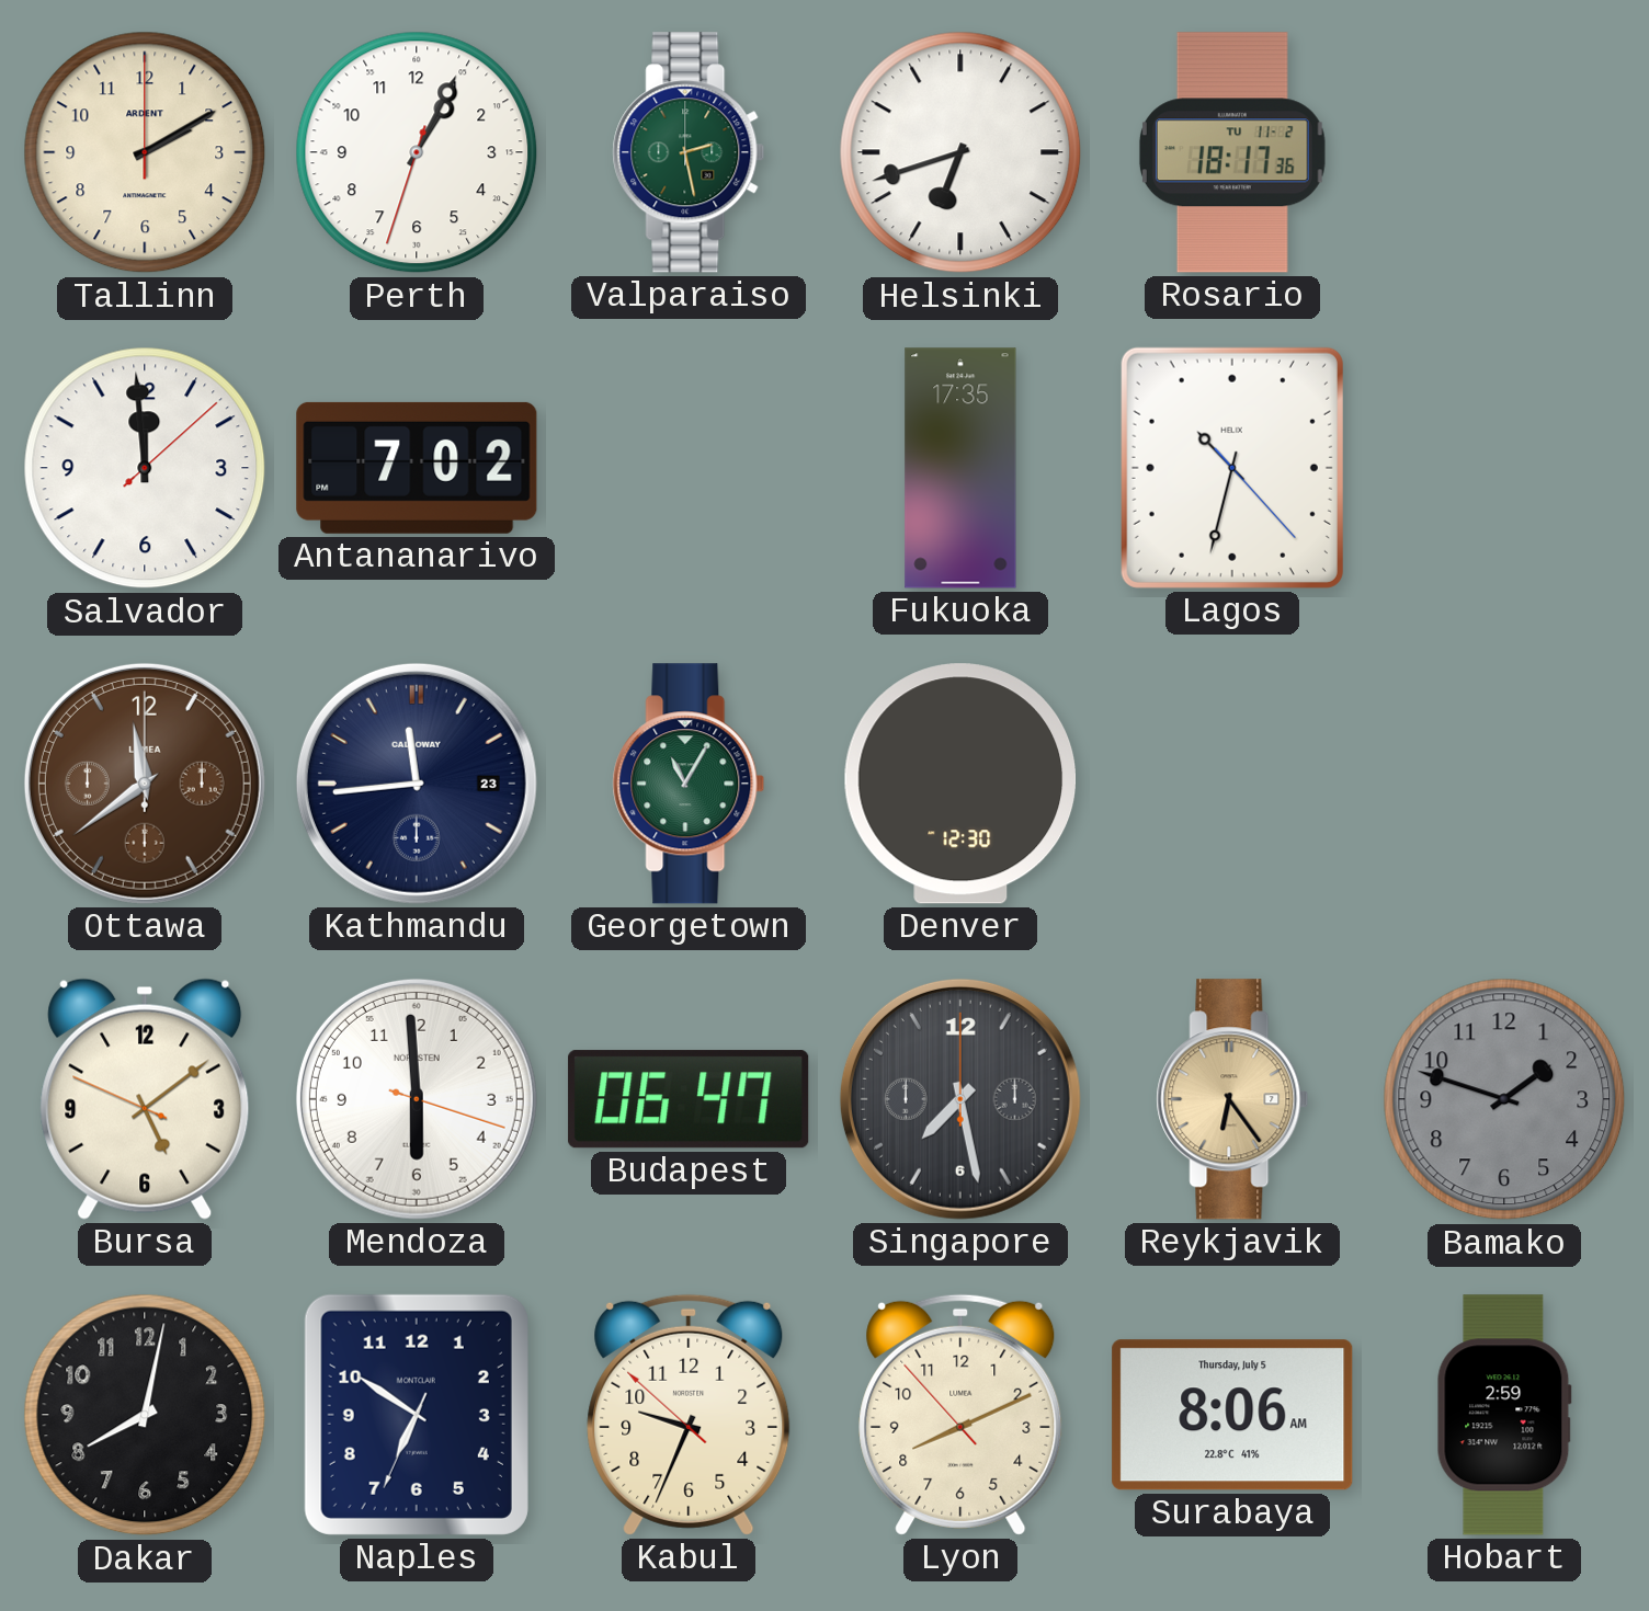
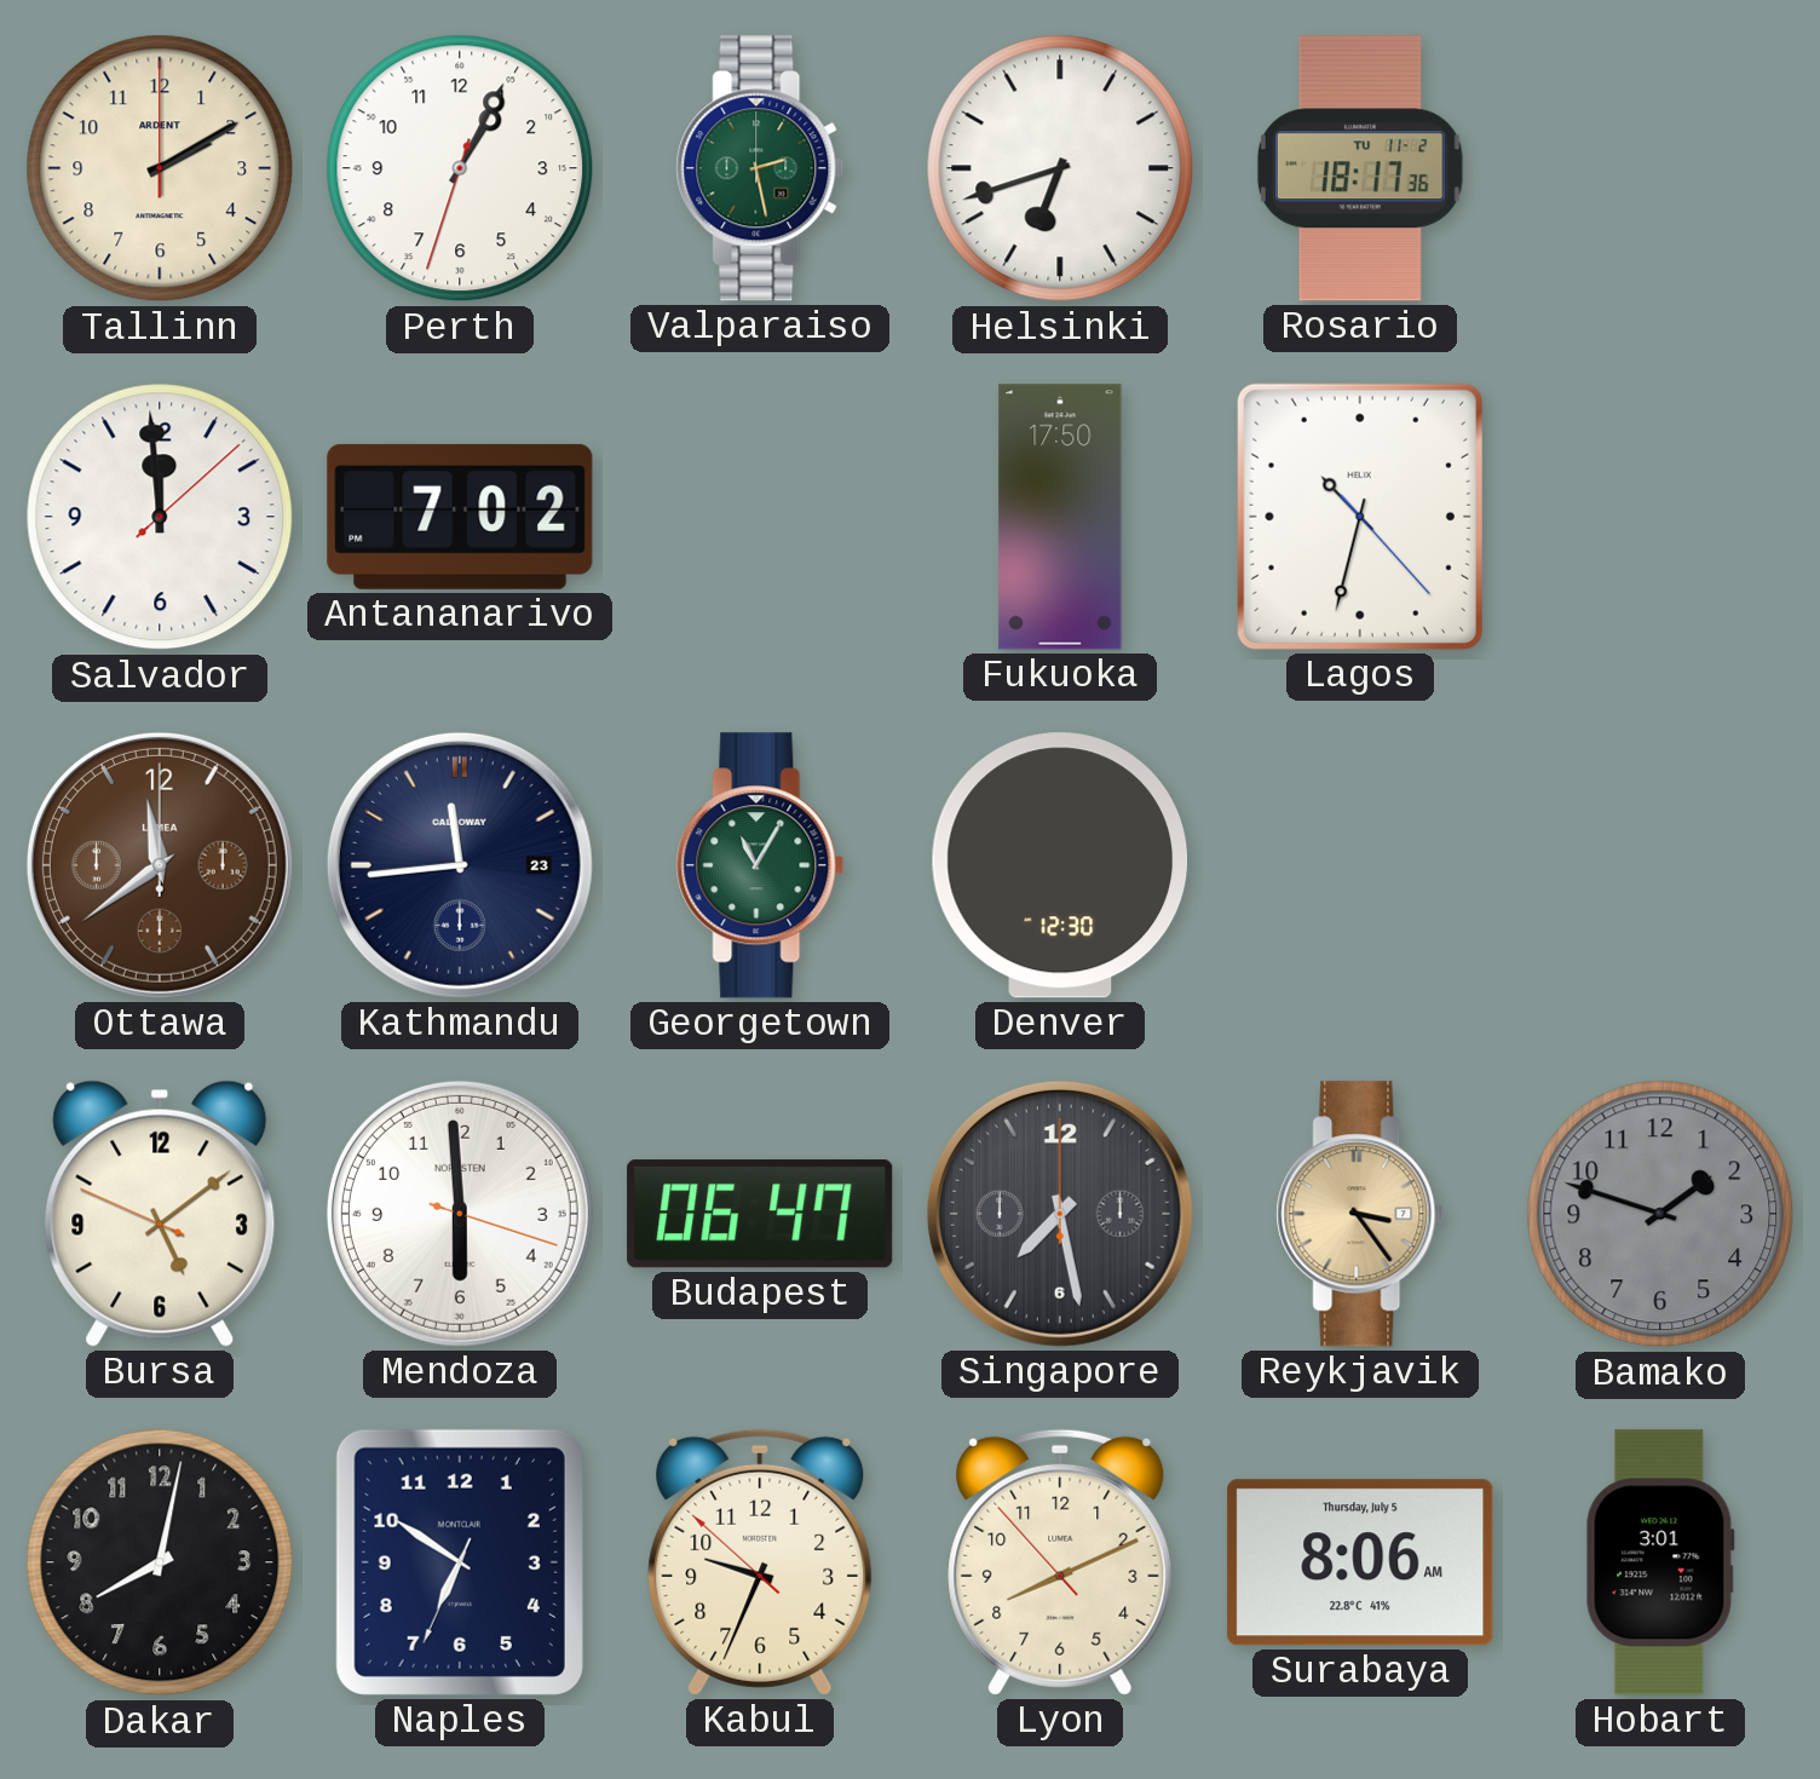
Fukuoka: 17:35 -> 17:50 (1060, 517)
Reykjavik: 6:24 -> 3:24 (1360, 1214)
Hobart: 2:59 -> 3:01 (1660, 1562)
